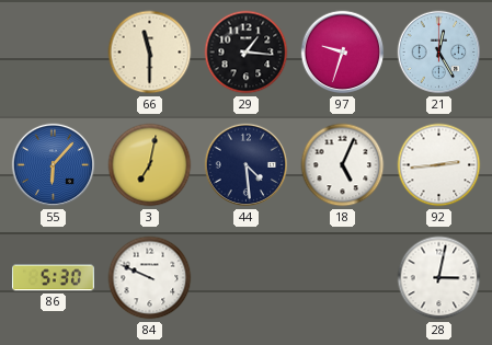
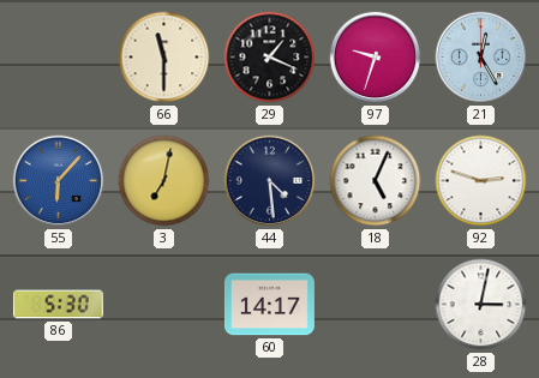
29: 1:16 -> 1:19 (270, 58)
92: 2:44 -> 2:48 (481, 181)
84: 9:49 -> none (150, 278)
60: none -> 14:17 (269, 305)
